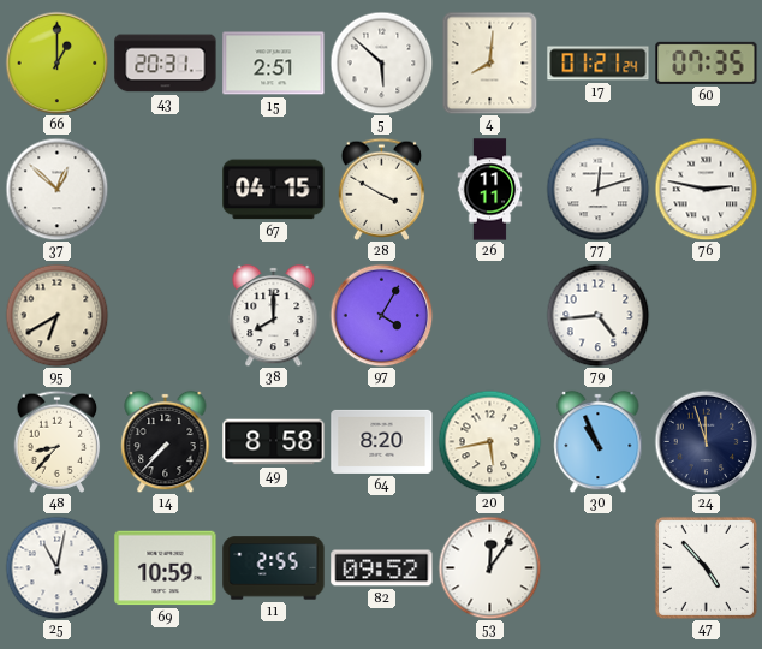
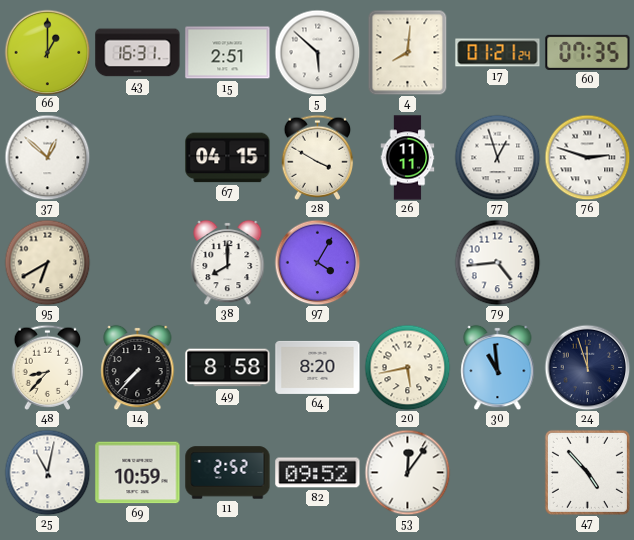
43: 20:31 -> 16:31 (138, 53)
77: 12:12 -> 12:57 (497, 157)
76: 2:47 -> 2:48 (587, 157)
30: 10:56 -> 10:59 (498, 367)
11: 2:55 -> 2:52 (228, 473)
